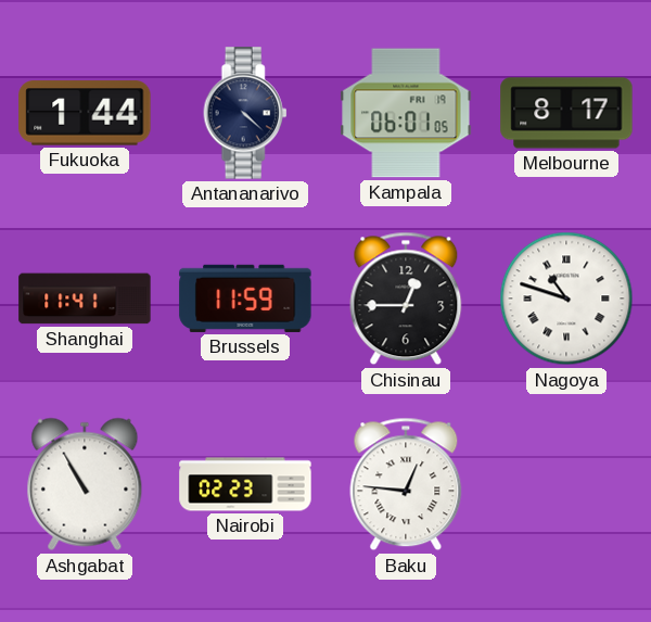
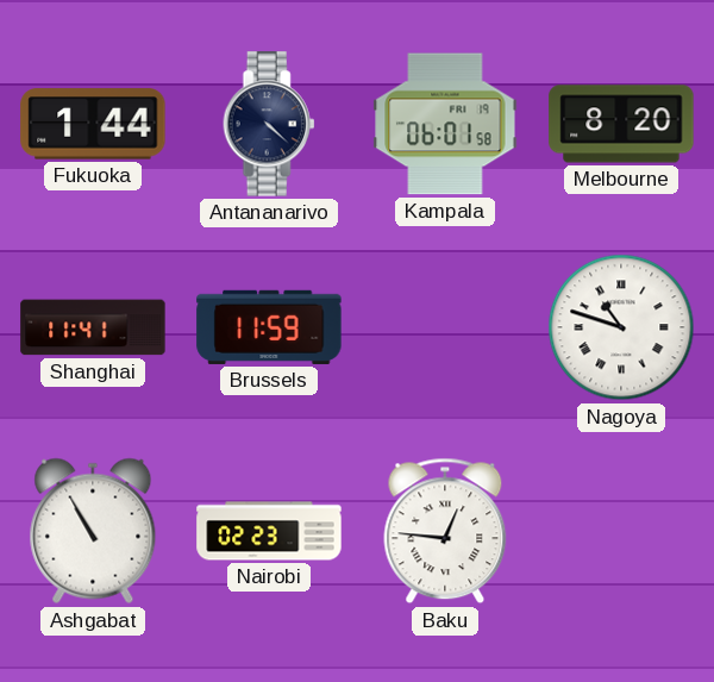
Kampala: 06:01:05 -> 06:01:58 (445, 124)
Melbourne: 8:17 -> 8:20 (621, 124)
Chisinau: 12:45 -> none (406, 299)
